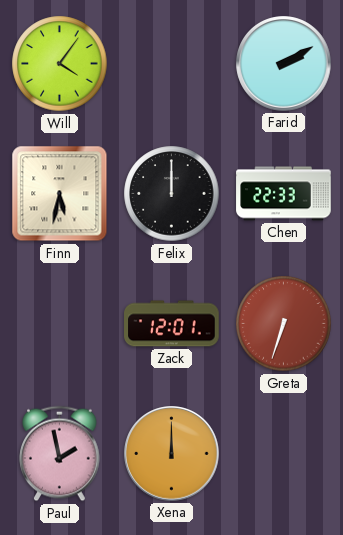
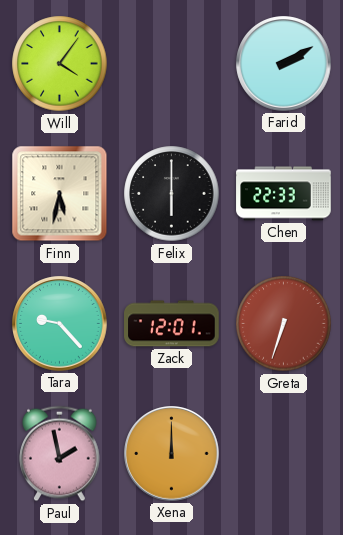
Felix: 12:00 -> 6:00 (172, 194)
Tara: none -> 9:23 (60, 324)
